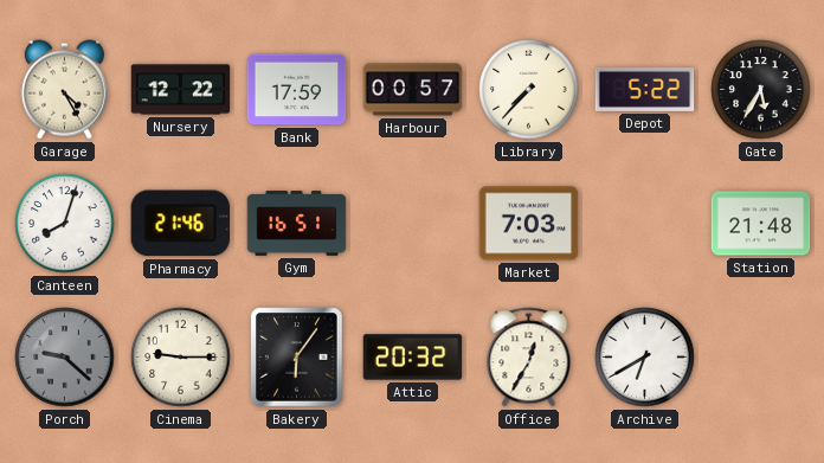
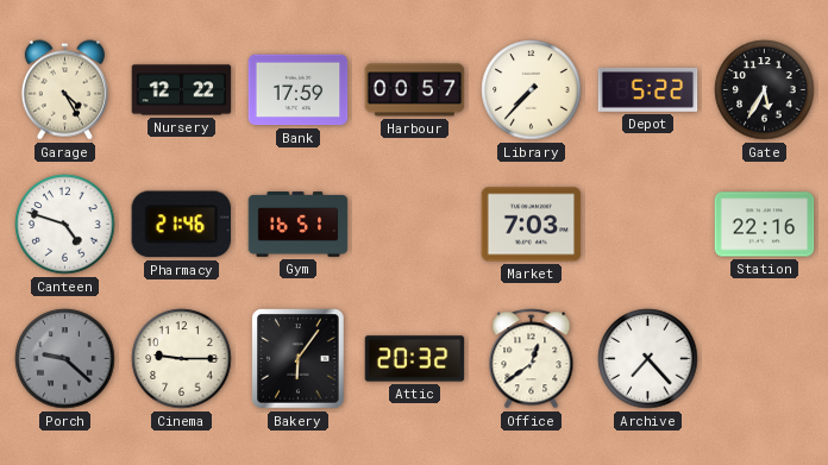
Canteen: 8:03 -> 4:48 (65, 225)
Station: 21:48 -> 22:16 (765, 225)
Office: 12:35 -> 12:39 (532, 359)
Archive: 6:40 -> 7:23 (648, 359)
